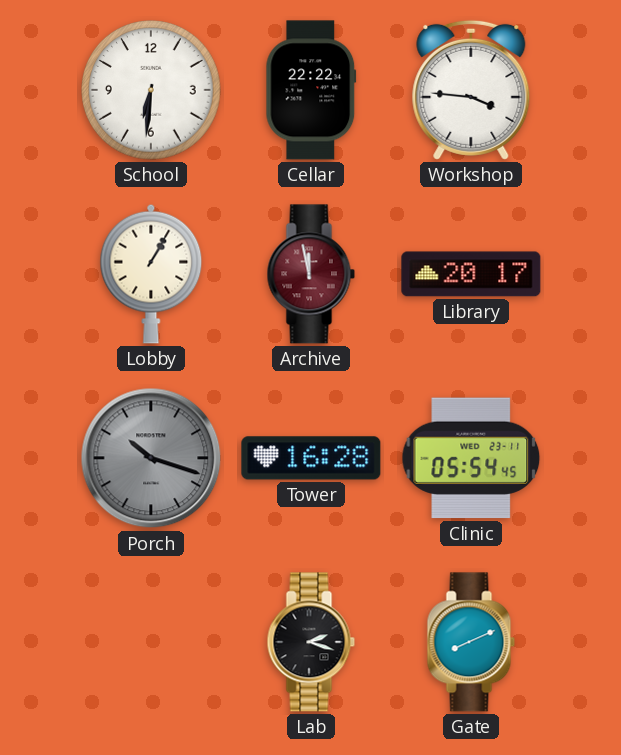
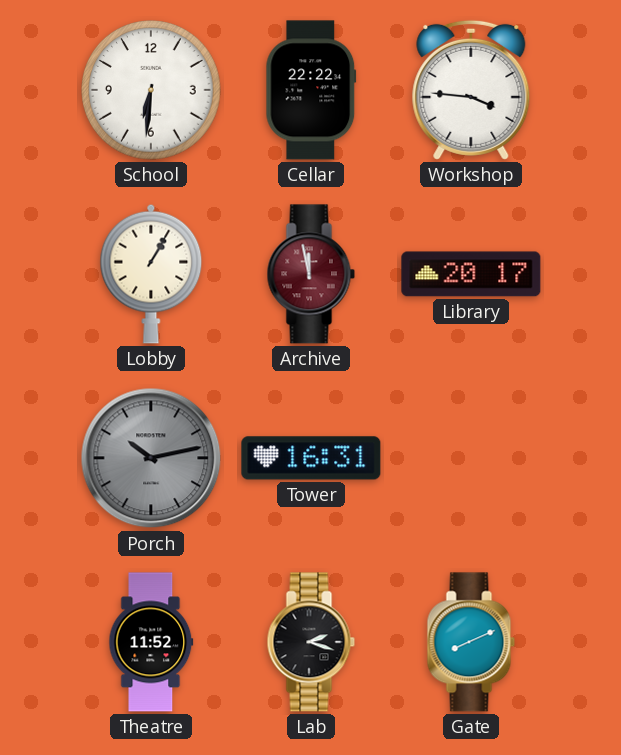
Porch: 10:18 -> 10:13 (151, 458)
Tower: 16:28 -> 16:31 (311, 458)
Clinic: 05:54 -> none (471, 458)
Theatre: none -> 11:52 (151, 642)
